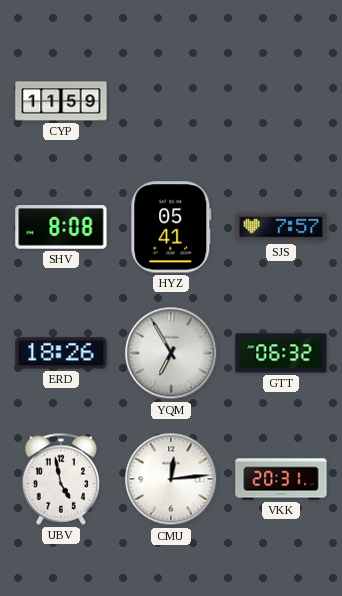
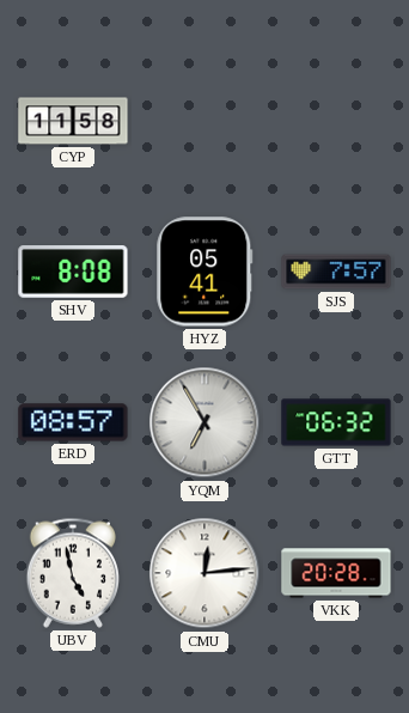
CYP: 11:59 -> 11:58 (73, 121)
ERD: 18:26 -> 08:57 (73, 422)
VKK: 20:31 -> 20:28 (336, 573)
